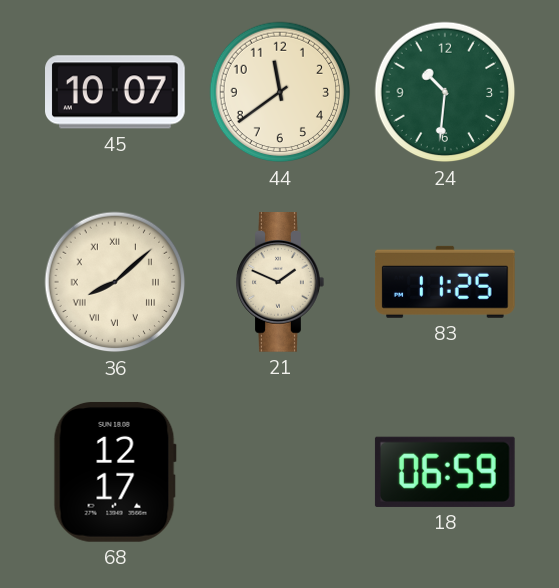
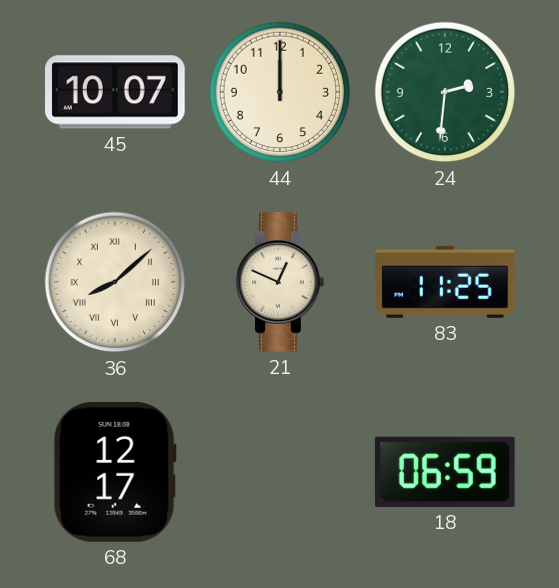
44: 11:39 -> 12:00 (280, 92)
24: 10:31 -> 2:31 (445, 92)
21: 1:49 -> 12:49 (280, 283)
